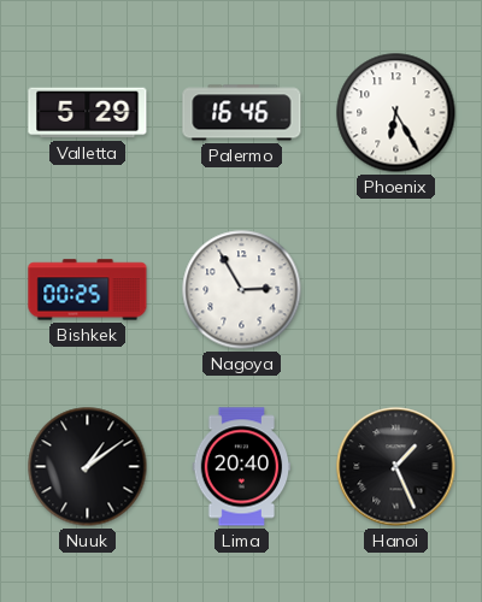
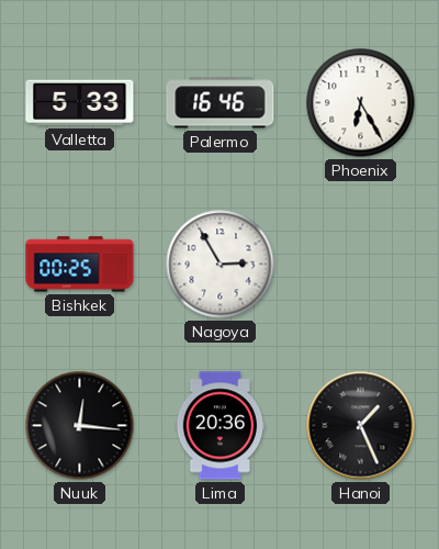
Valletta: 5:29 -> 5:33 (80, 103)
Nuuk: 1:09 -> 12:16 (80, 426)
Lima: 20:40 -> 20:36 (221, 426)
